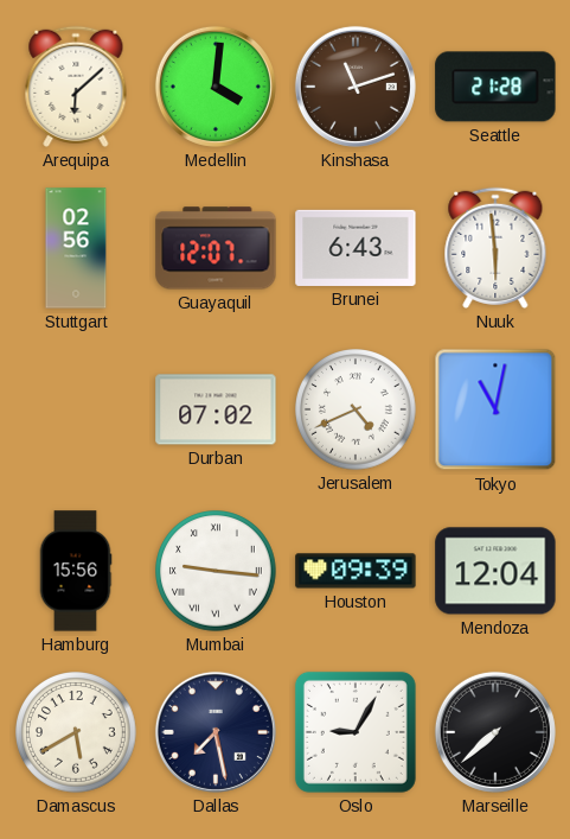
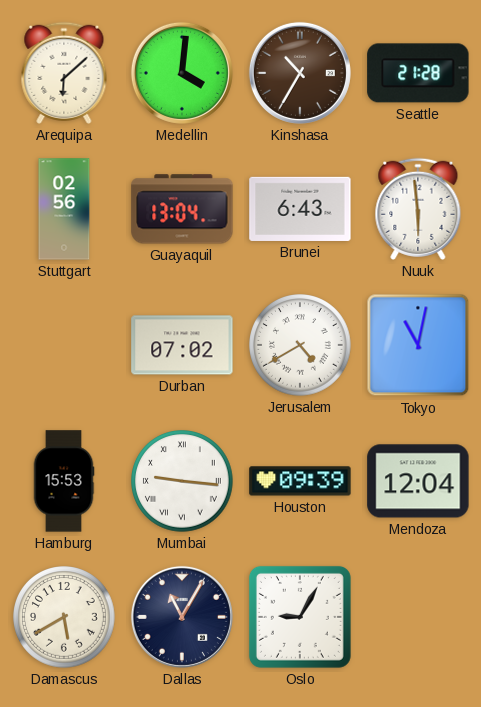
Kinshasa: 11:12 -> 10:35 (300, 73)
Guayaquil: 12:07 -> 13:04 (182, 209)
Jerusalem: 4:41 -> 4:40 (301, 346)
Hamburg: 15:56 -> 15:53 (64, 481)
Dallas: 7:28 -> 11:05 (182, 617)
Marseille: 7:38 -> none (495, 732)
